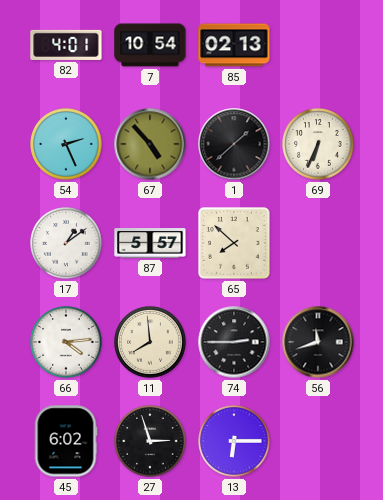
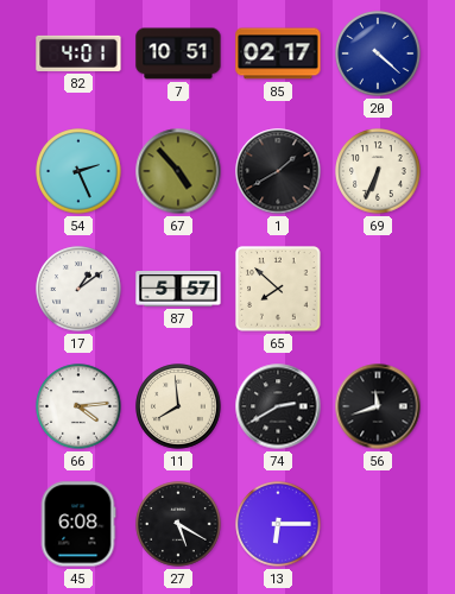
7: 10:54 -> 10:51 (178, 53)
85: 02:13 -> 02:17 (278, 53)
20: none -> 4:22 (378, 53)
1: 1:38 -> 1:40 (278, 171)
74: 2:45 -> 2:40 (278, 406)
45: 6:02 -> 6:08 (78, 524)
27: 2:57 -> 5:20 (178, 524)
